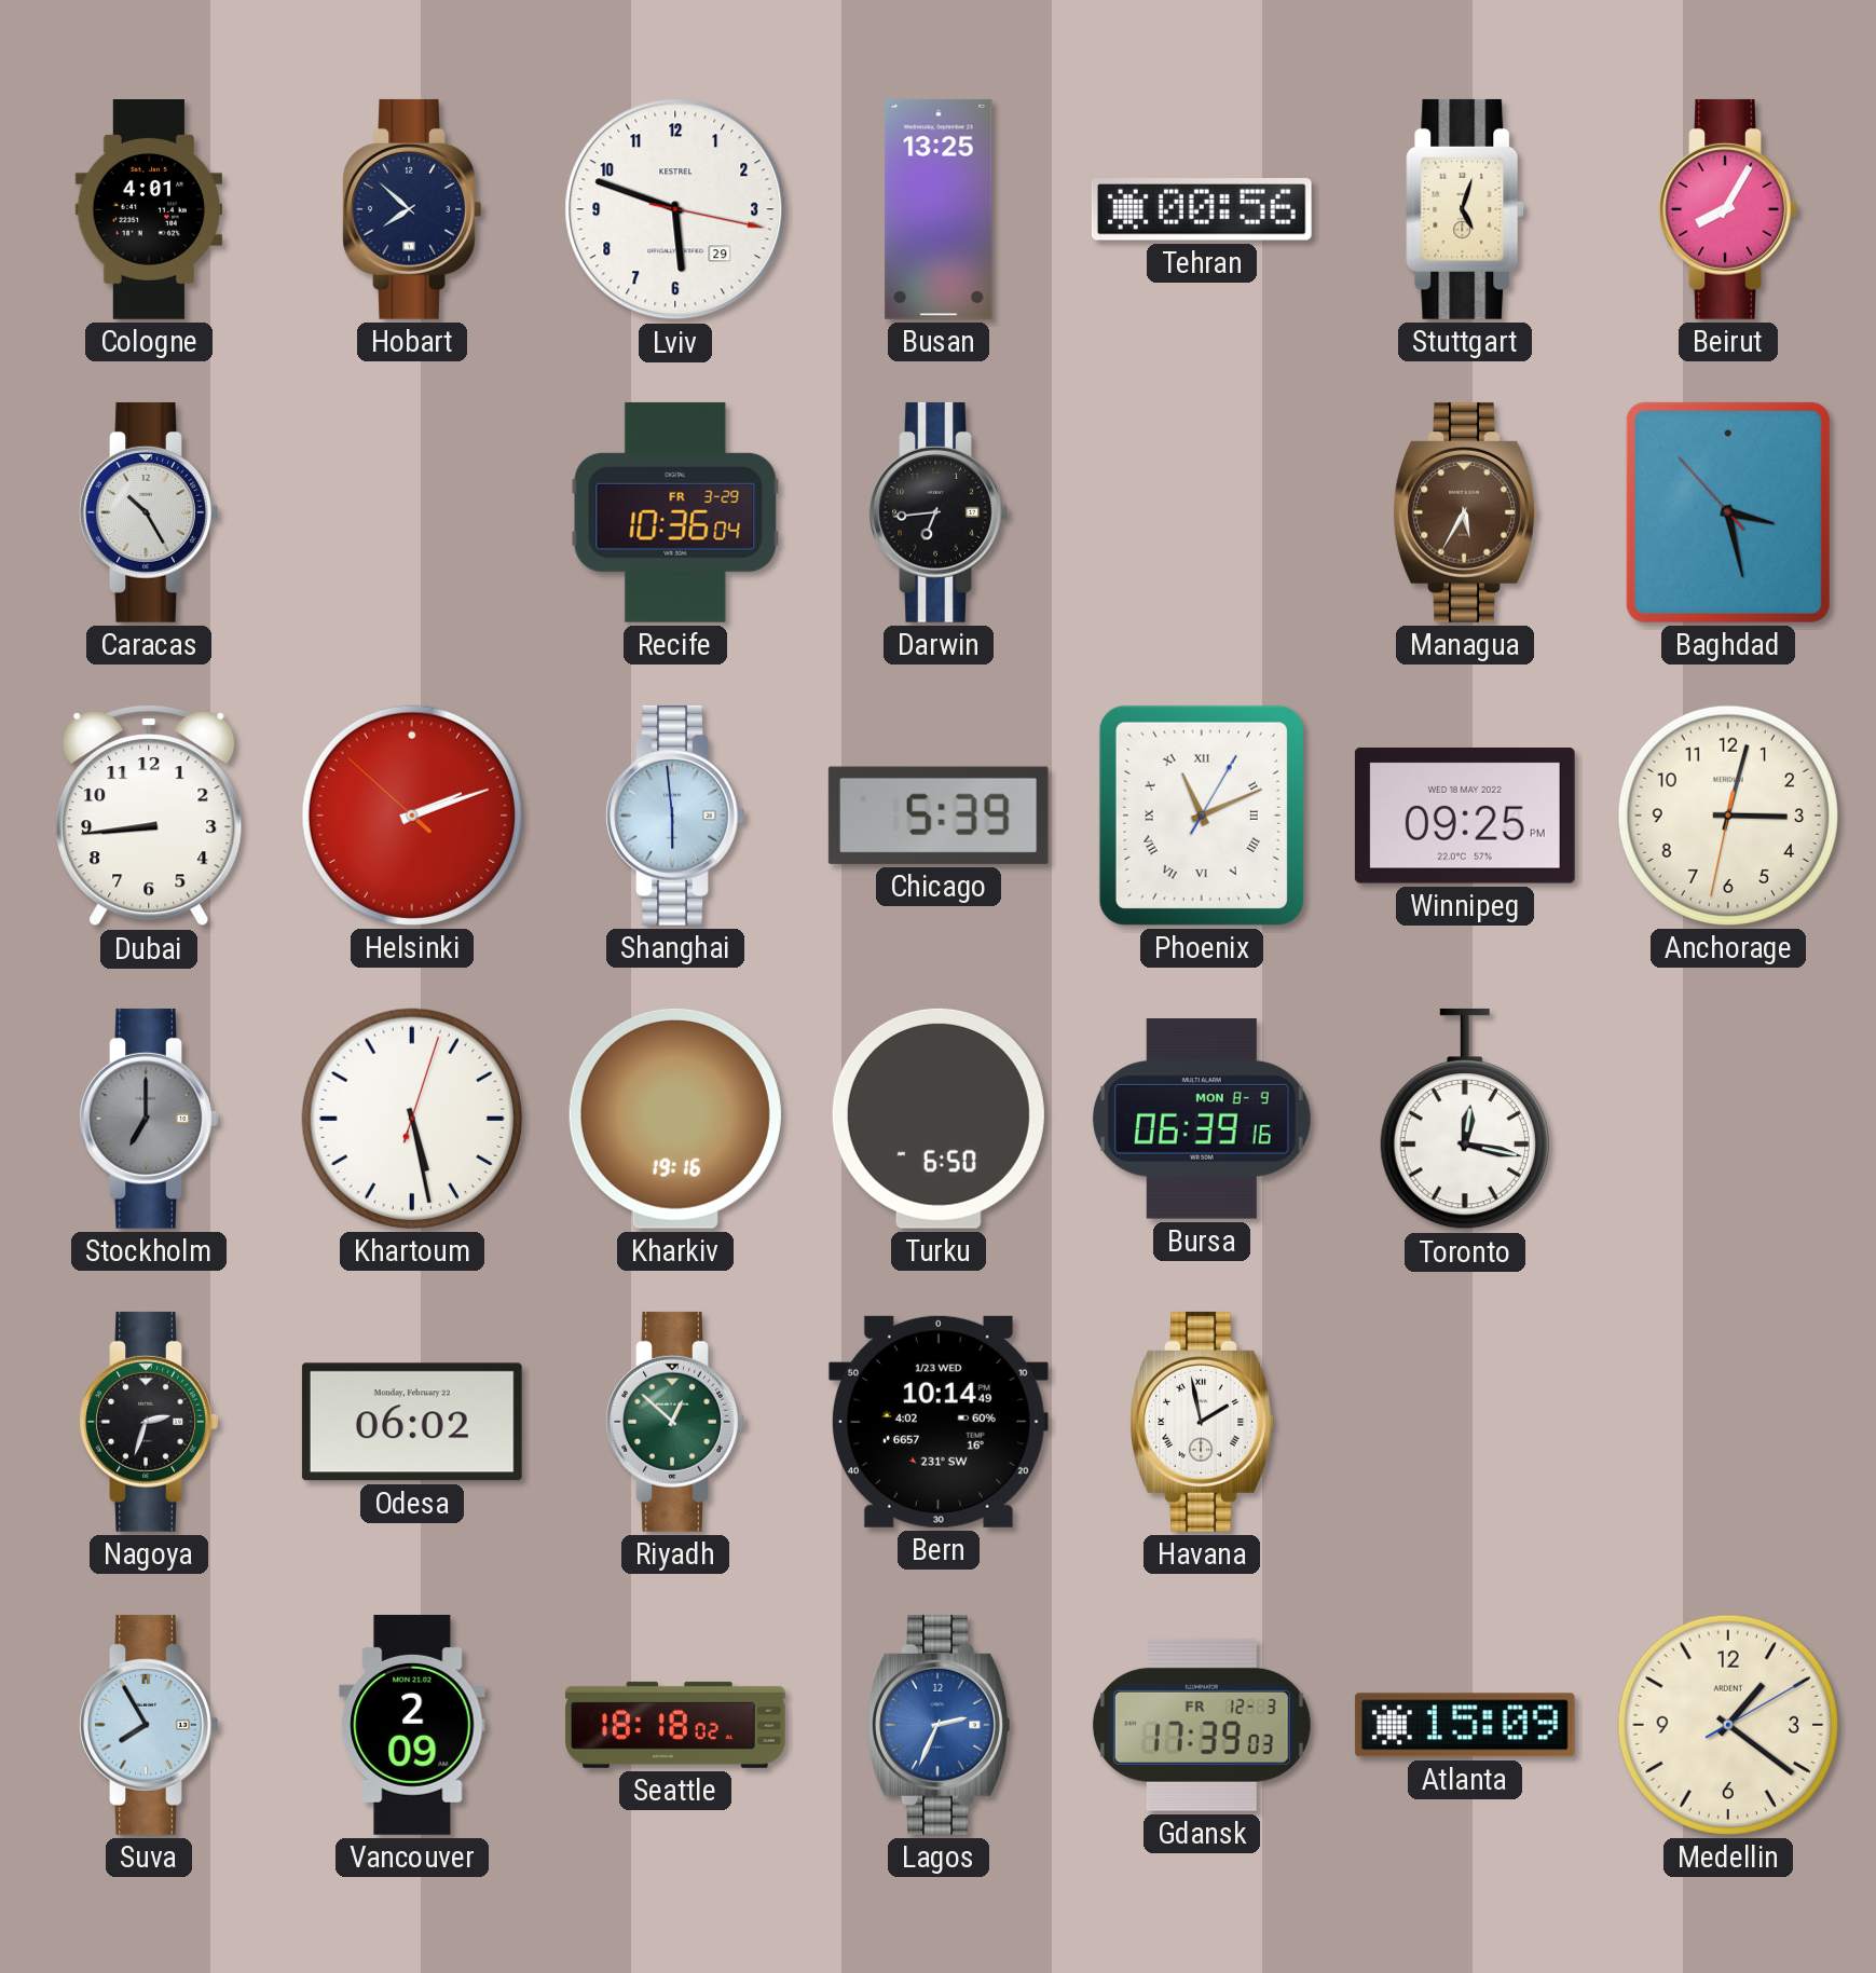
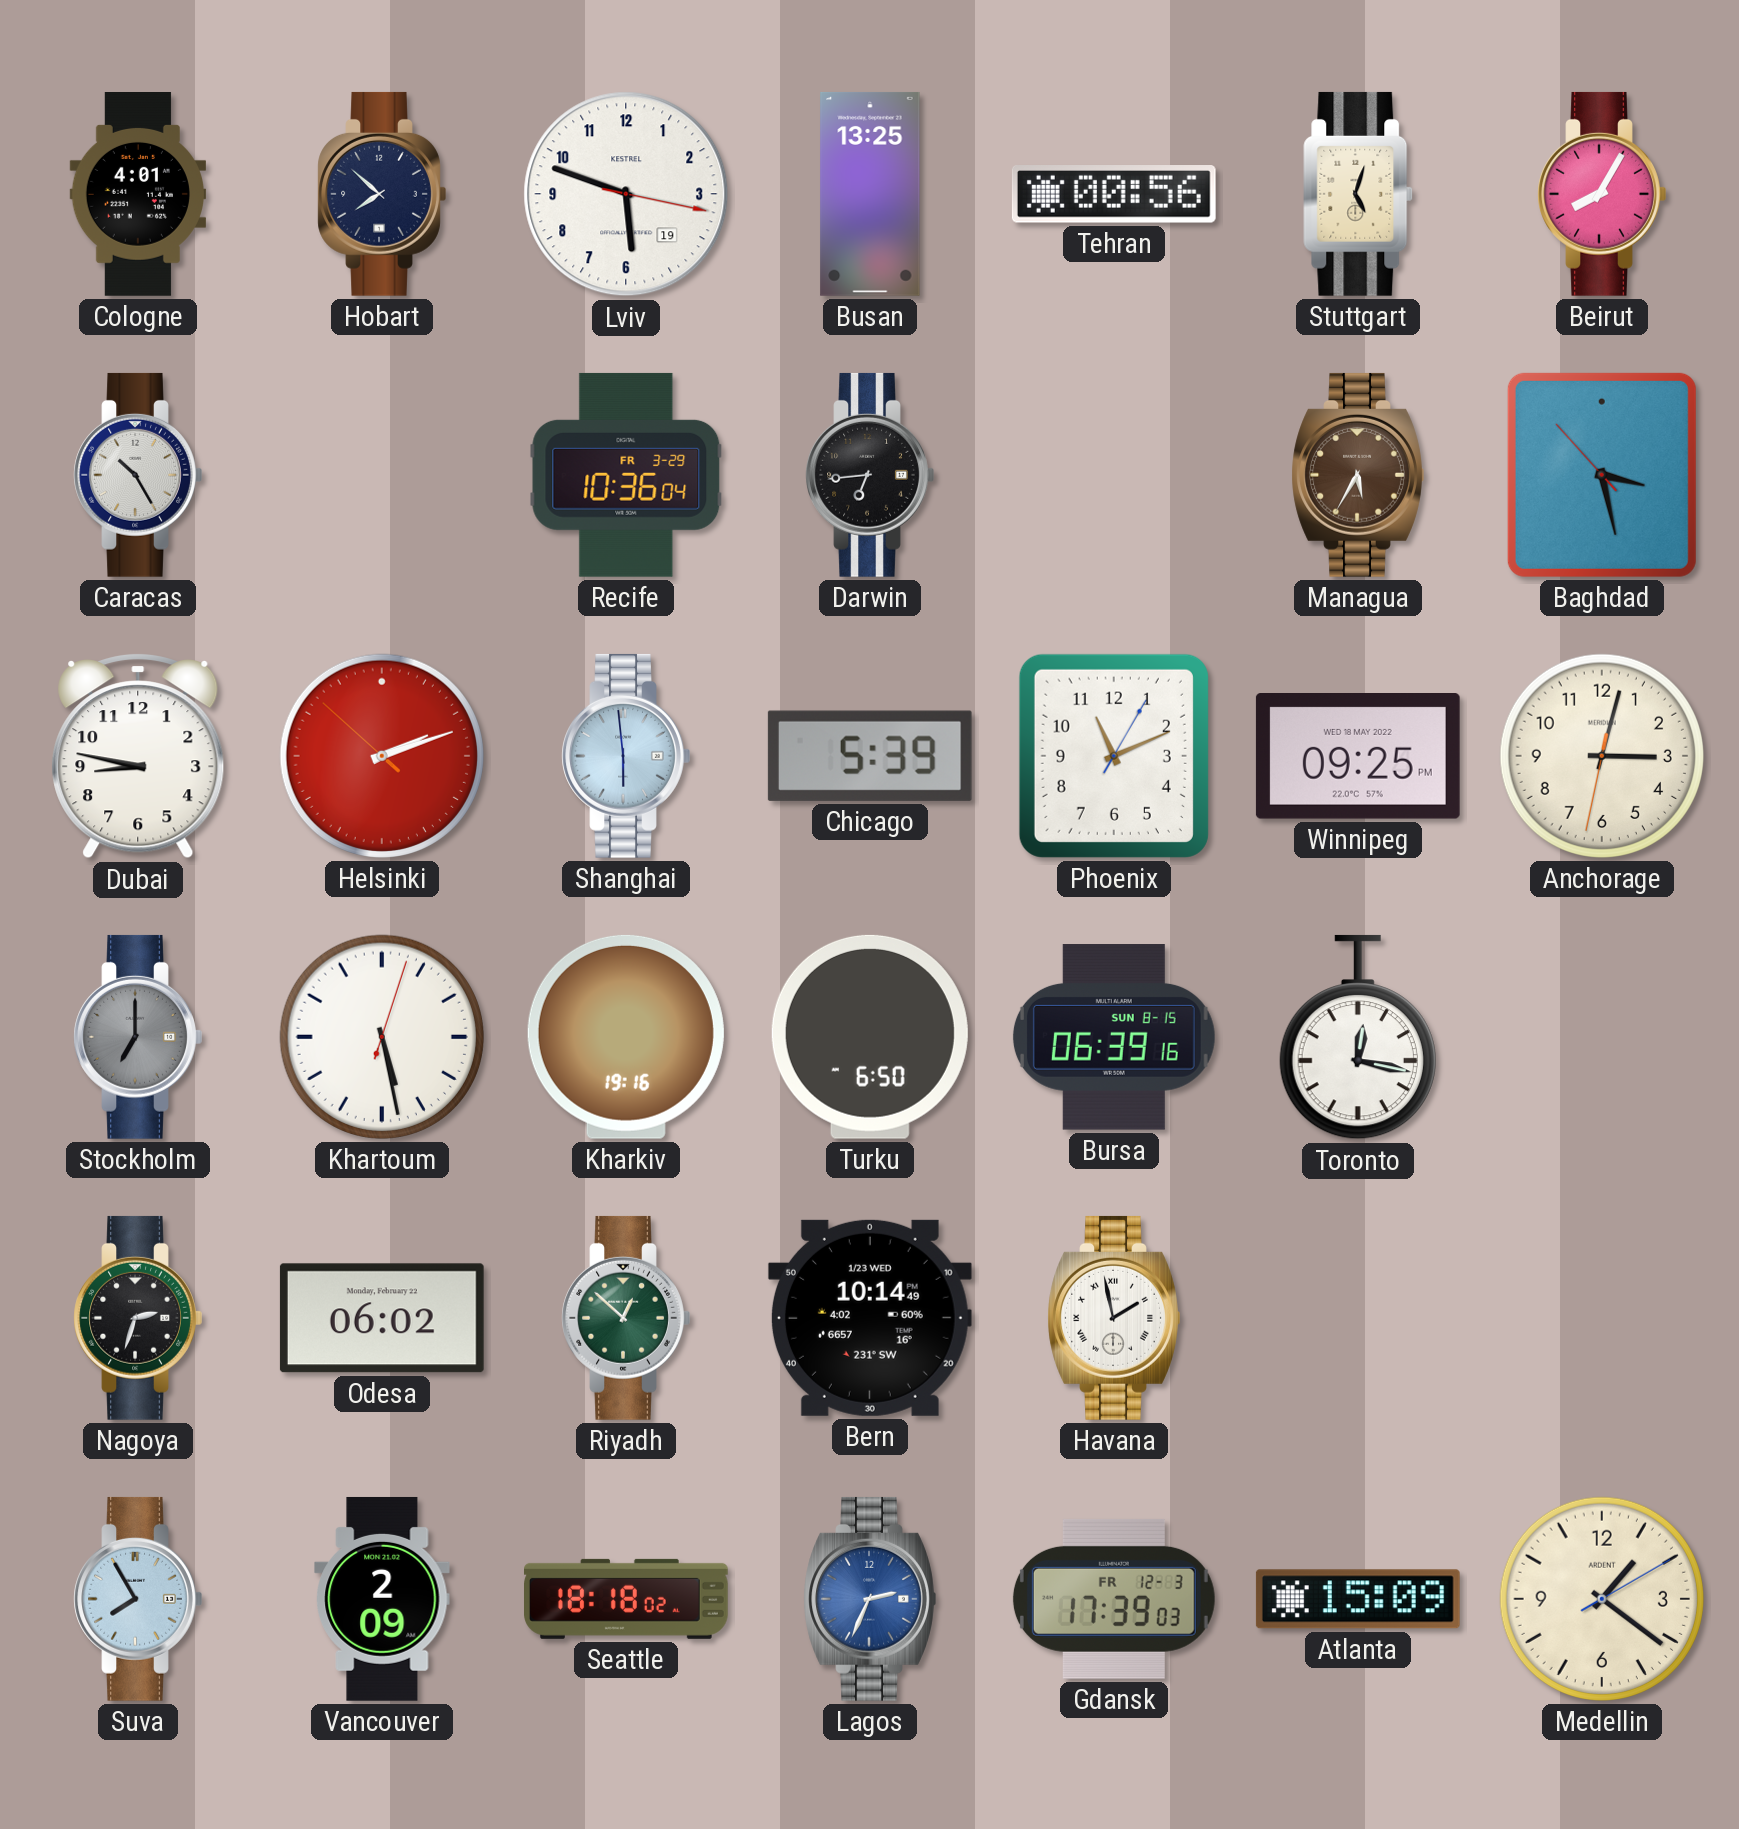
Lviv date: 29 -> 19 (626, 194)
Dubai: 8:44 -> 8:47 (138, 757)
Phoenix numerals: Roman -> Arabic (1114, 756)
Bursa date: MON 8-9 -> SUN 8-15 (1114, 1037)
